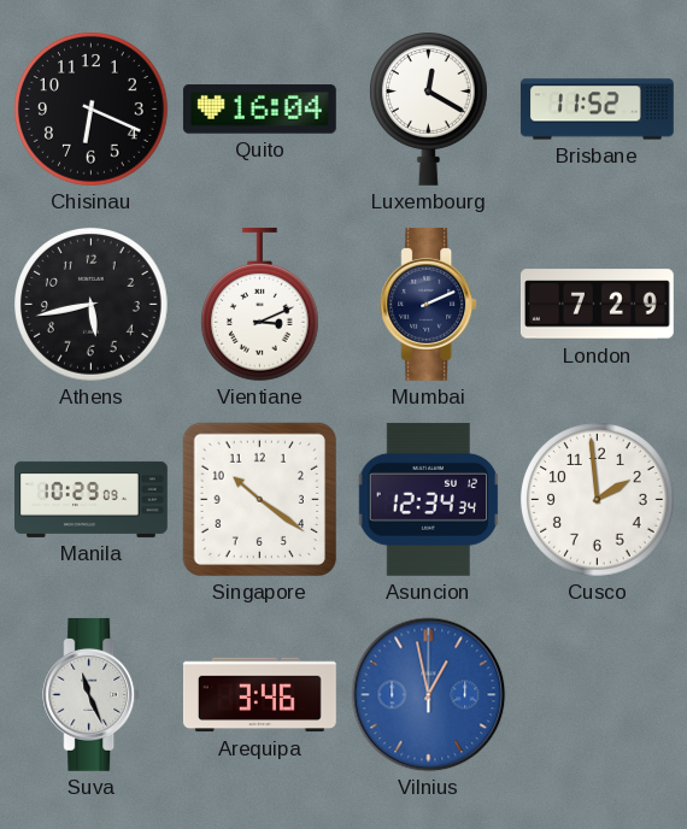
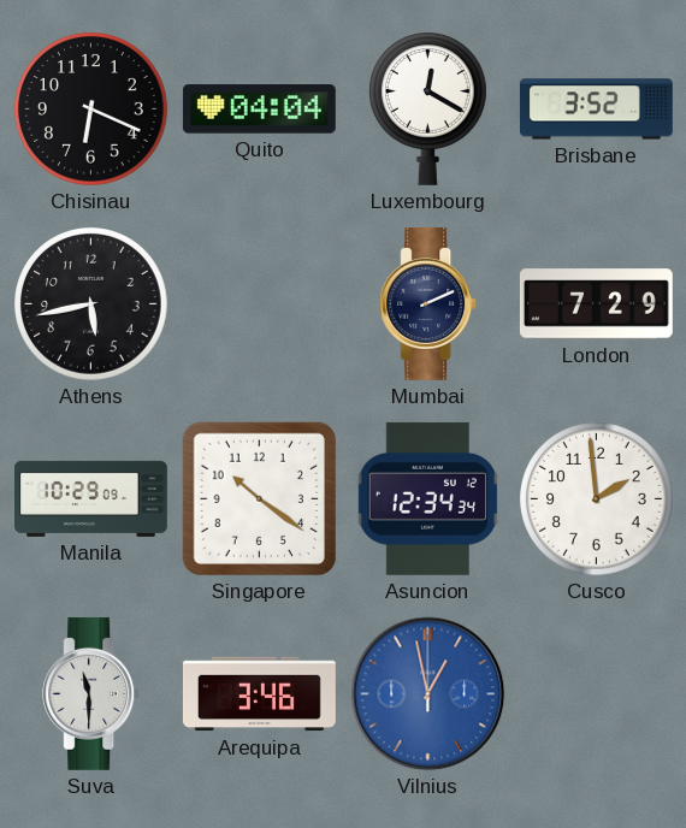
Quito: 16:04 -> 04:04 (259, 110)
Brisbane: 11:52 -> 3:52 (596, 110)
Vientiane: 3:11 -> none (259, 305)
Suva: 11:26 -> 11:30 (91, 693)
